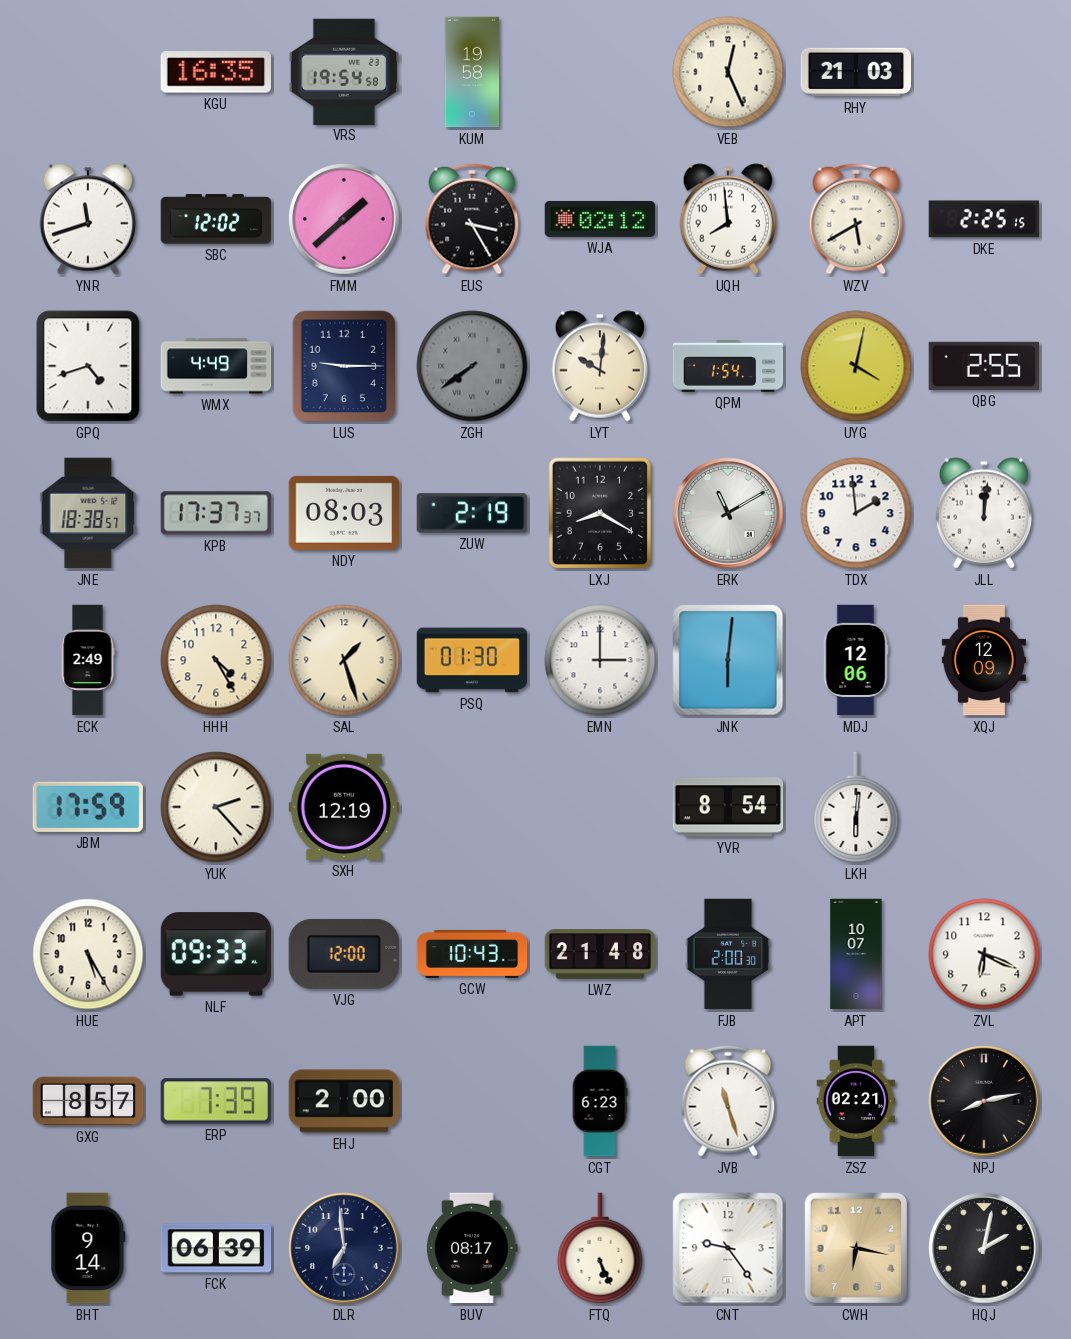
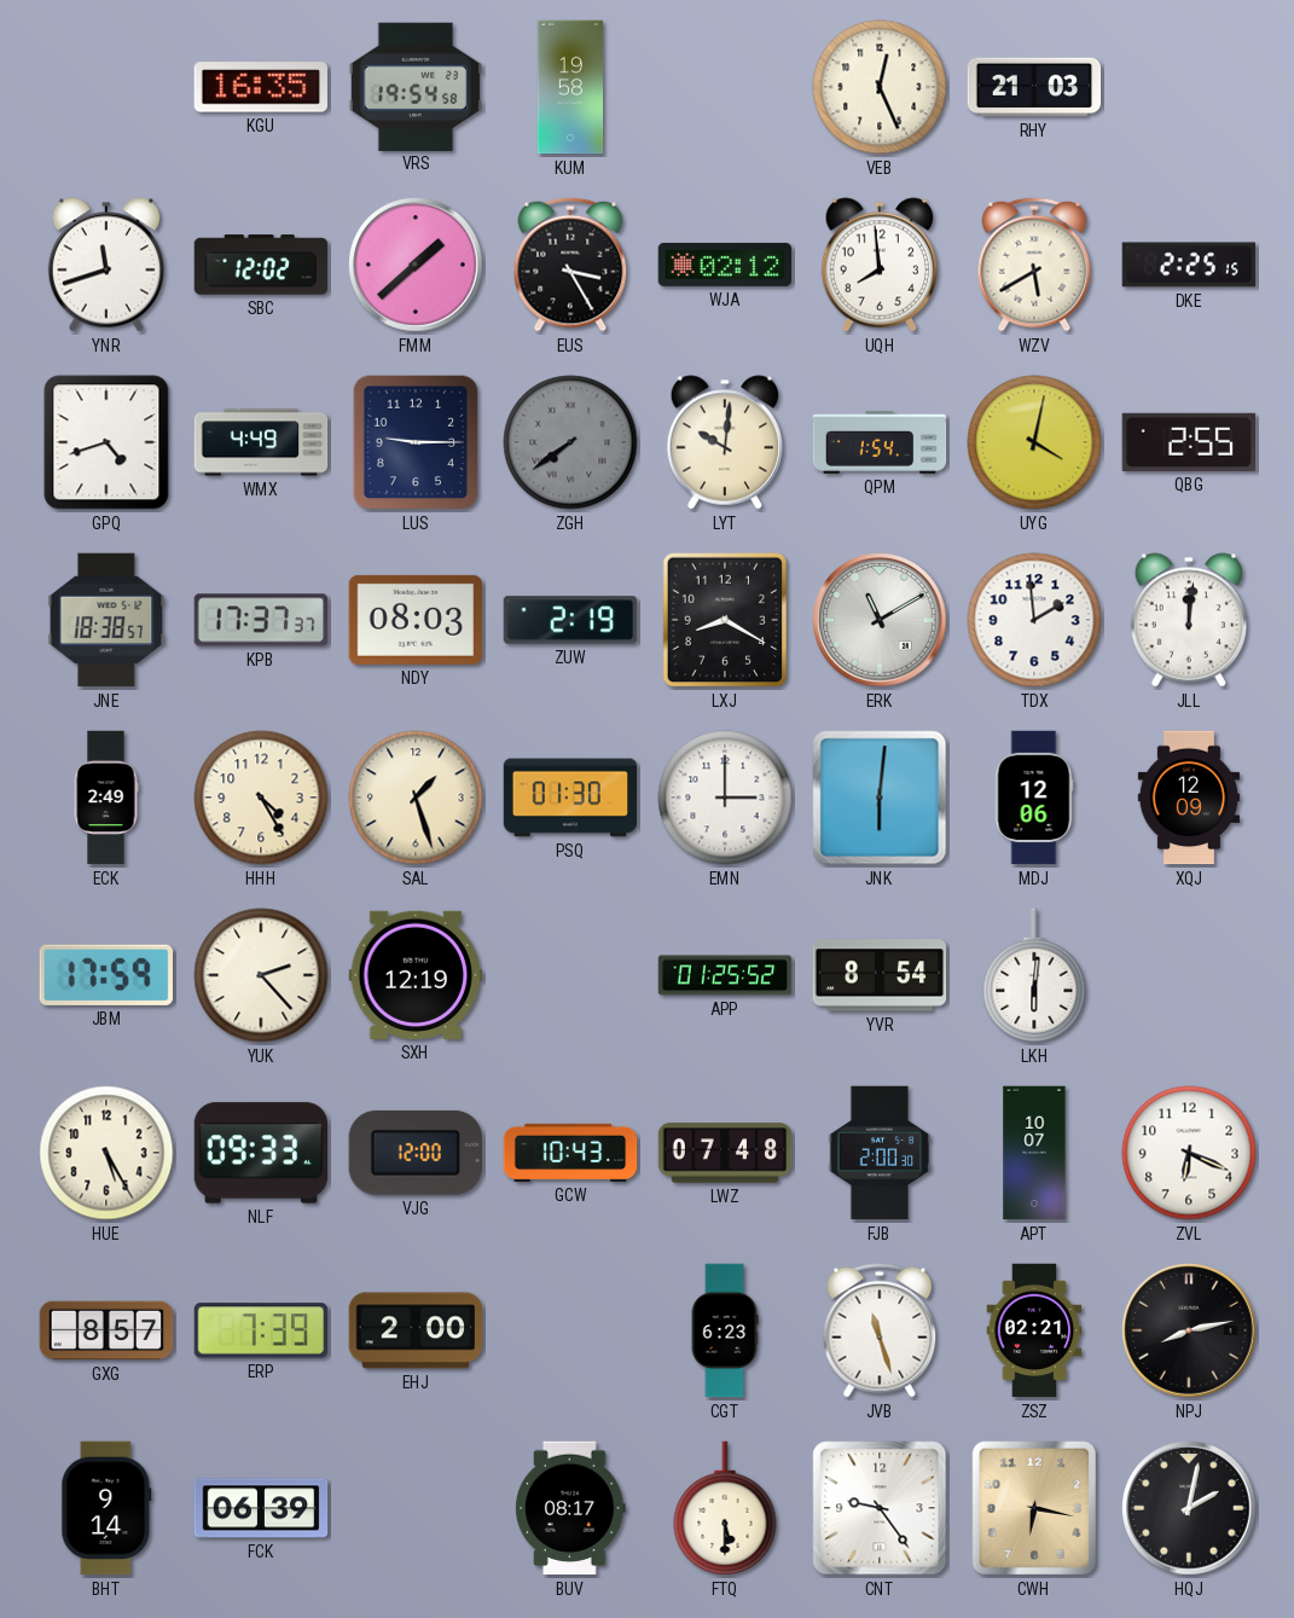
APP: none -> 01:25 (725, 975)
LWZ: 21:48 -> 07:48 (725, 1153)
DLR: 6:59 -> none (344, 1248)
FTQ: 5:26 -> 5:30 (725, 1508)
